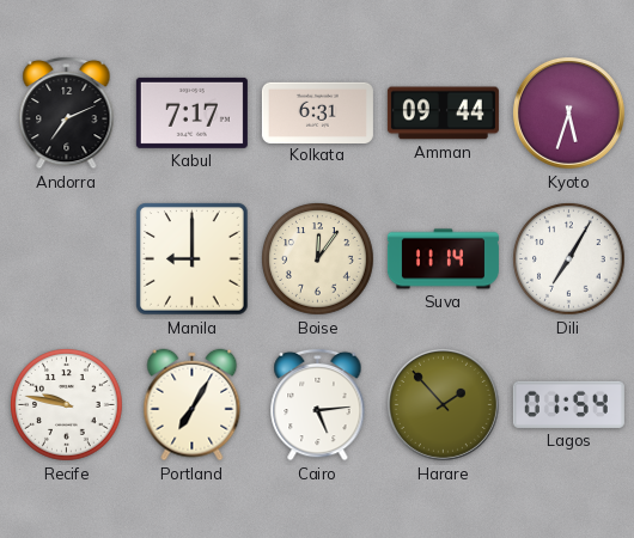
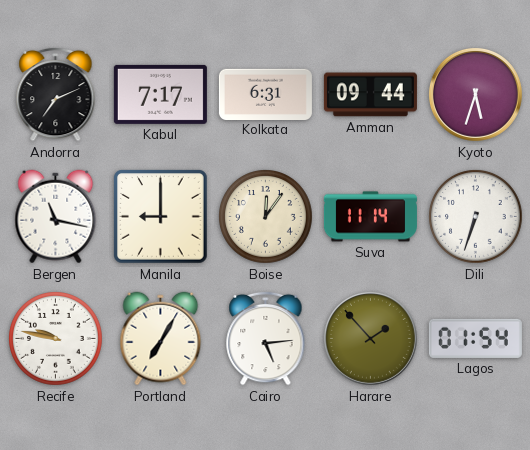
Bergen: none -> 11:17 (56, 217)
Dili: 7:05 -> 6:33 (476, 217)
